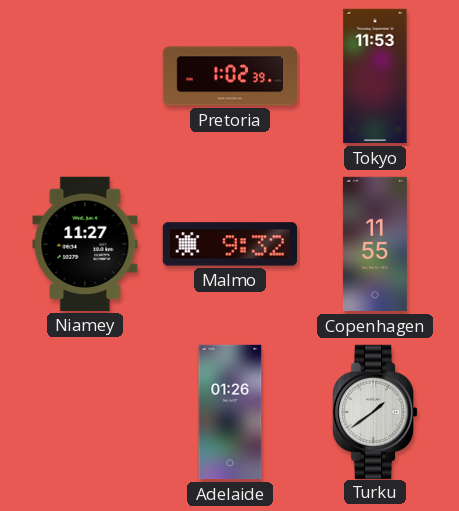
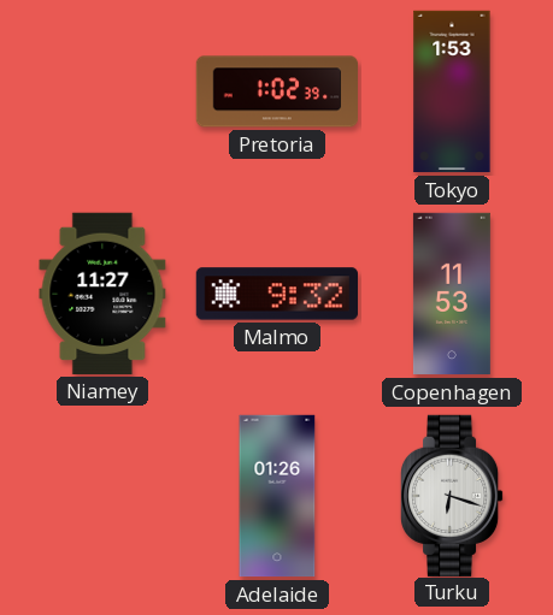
Tokyo: 11:53 -> 1:53 (452, 91)
Copenhagen: 11:55 -> 11:53 (452, 294)
Turku: 1:39 -> 6:18 (452, 495)
